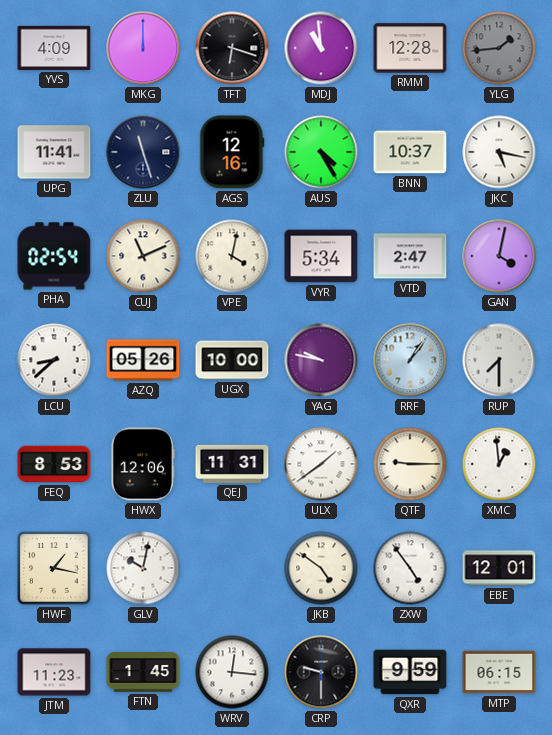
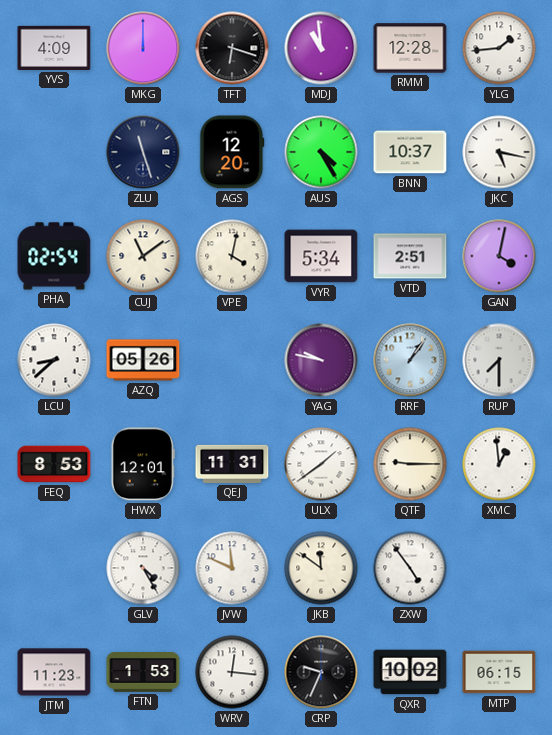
YLG dial: grey -> white (499, 48)
UPG: 11:41 -> none (54, 152)
AGS: 12:16 -> 12:20 (232, 152)
CUJ: 11:11 -> 11:09 (143, 256)
VTD: 2:47 -> 2:51 (410, 256)
UGX: 10:00 -> none (232, 360)
HWX: 12:06 -> 12:01 (143, 464)
HWF: 1:17 -> none (54, 568)
GLV: 10:02 -> 4:25 (143, 568)
JVW: none -> 11:49 (232, 568)
JKB: 4:51 -> 11:51 (321, 568)
EBE: 12:01 -> none (499, 568)
FTN: 1:45 -> 1:53 (143, 673)
CRP: 9:30 -> 9:34 (321, 672)
QXR: 9:59 -> 10:02 (410, 672)
